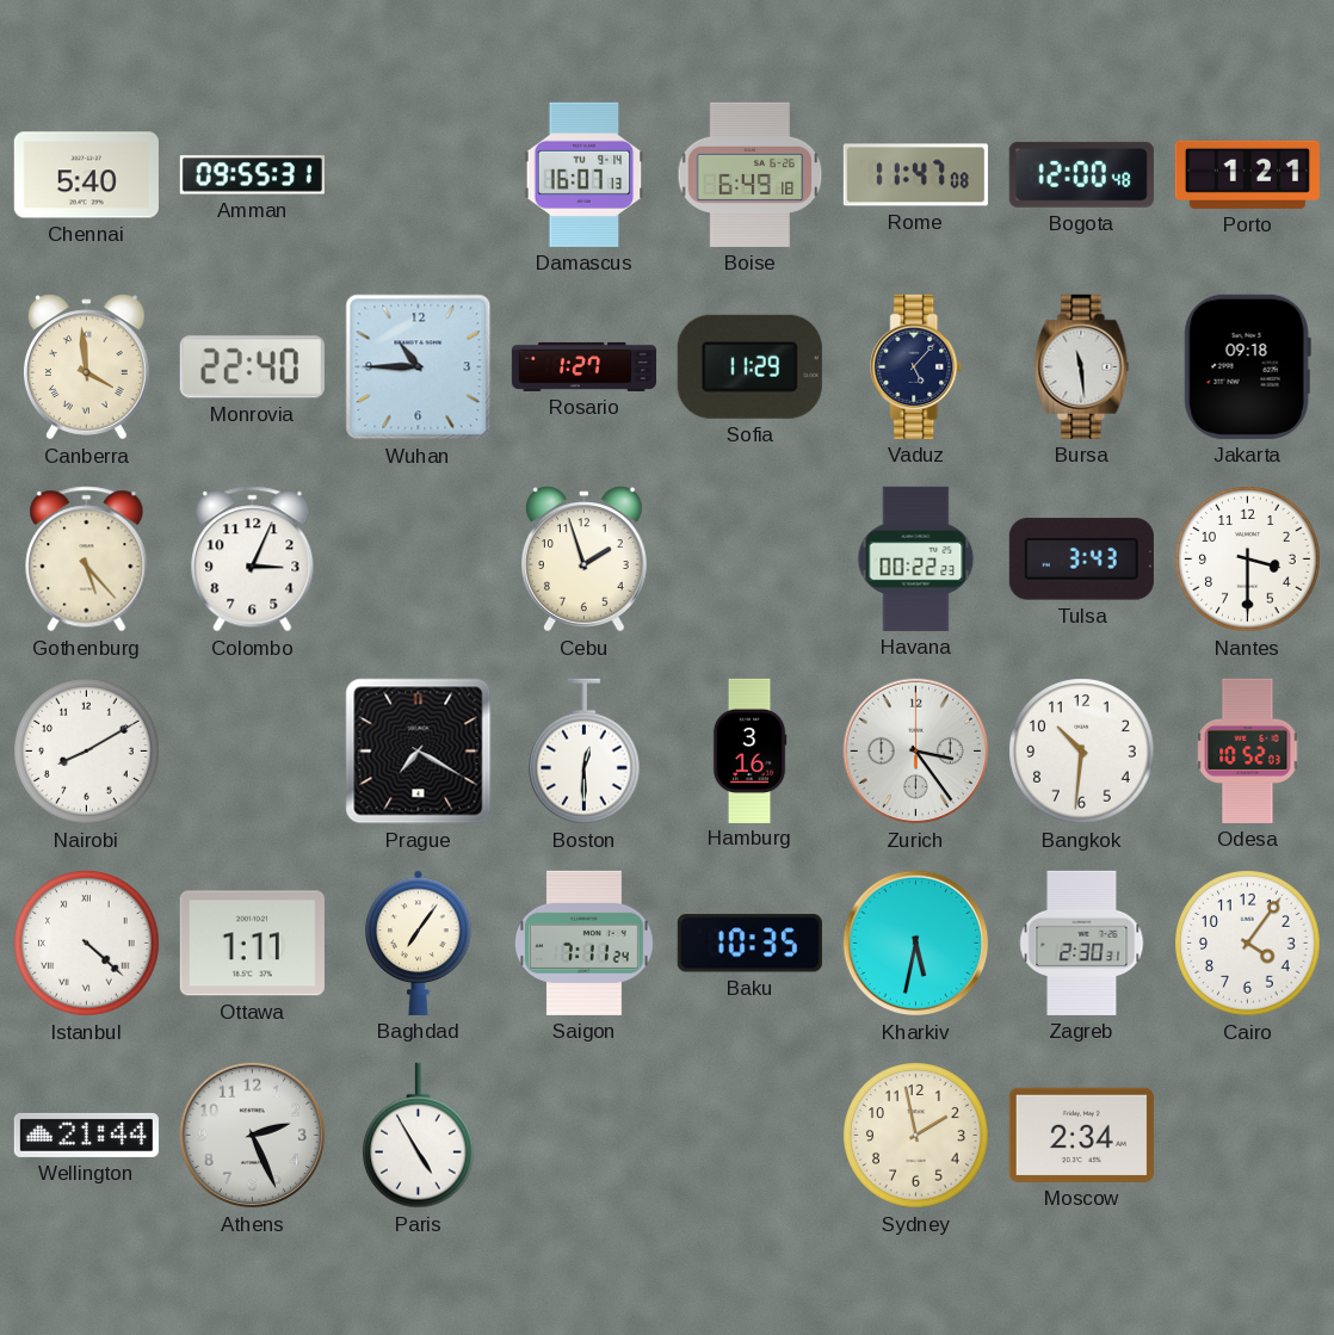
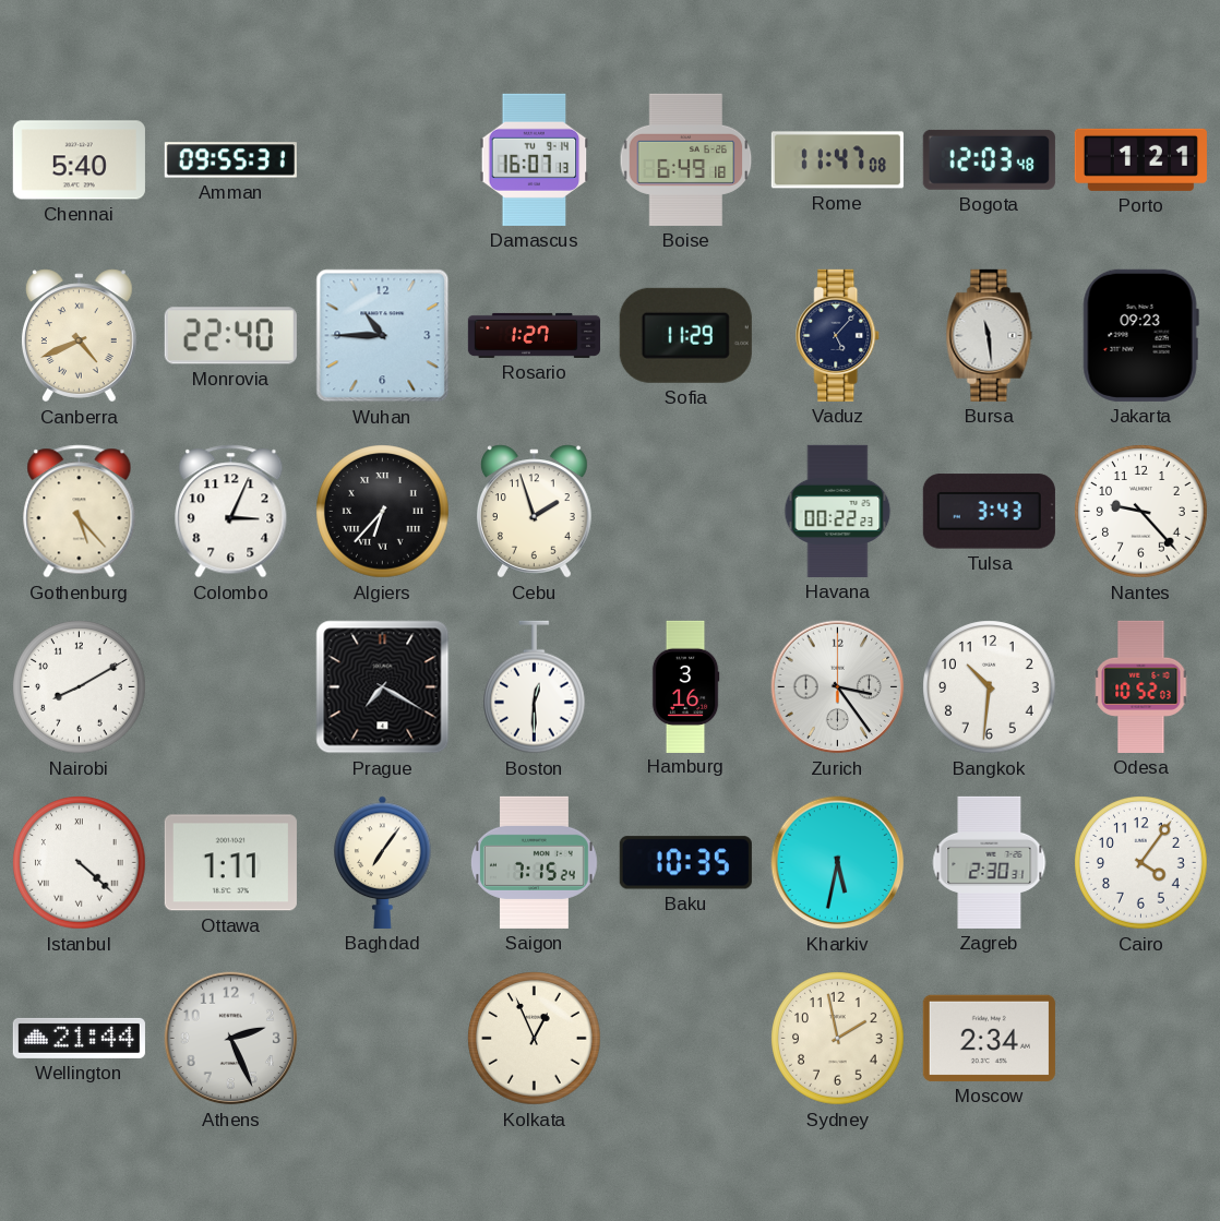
Bogota: 12:00 -> 12:03 (989, 159)
Canberra: 3:59 -> 4:41 (79, 336)
Jakarta: 09:18 -> 09:23 (1140, 335)
Algiers: none -> 6:37 (383, 512)
Nantes: 3:30 -> 9:23 (1141, 512)
Saigon: 7:11 -> 7:15 (534, 862)
Paris: 4:55 -> none (419, 1136)
Kolkata: none -> 12:56 (535, 1039)
